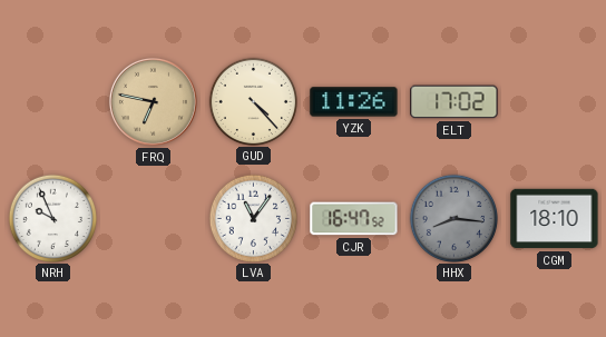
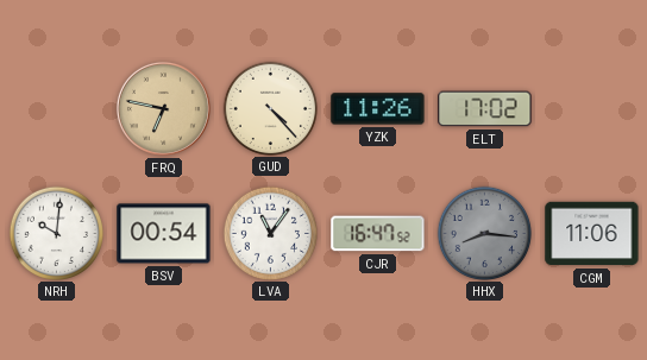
NRH: 9:56 -> 10:01 (56, 233)
BSV: none -> 00:54 (164, 234)
CGM: 18:10 -> 11:06 (592, 234)
